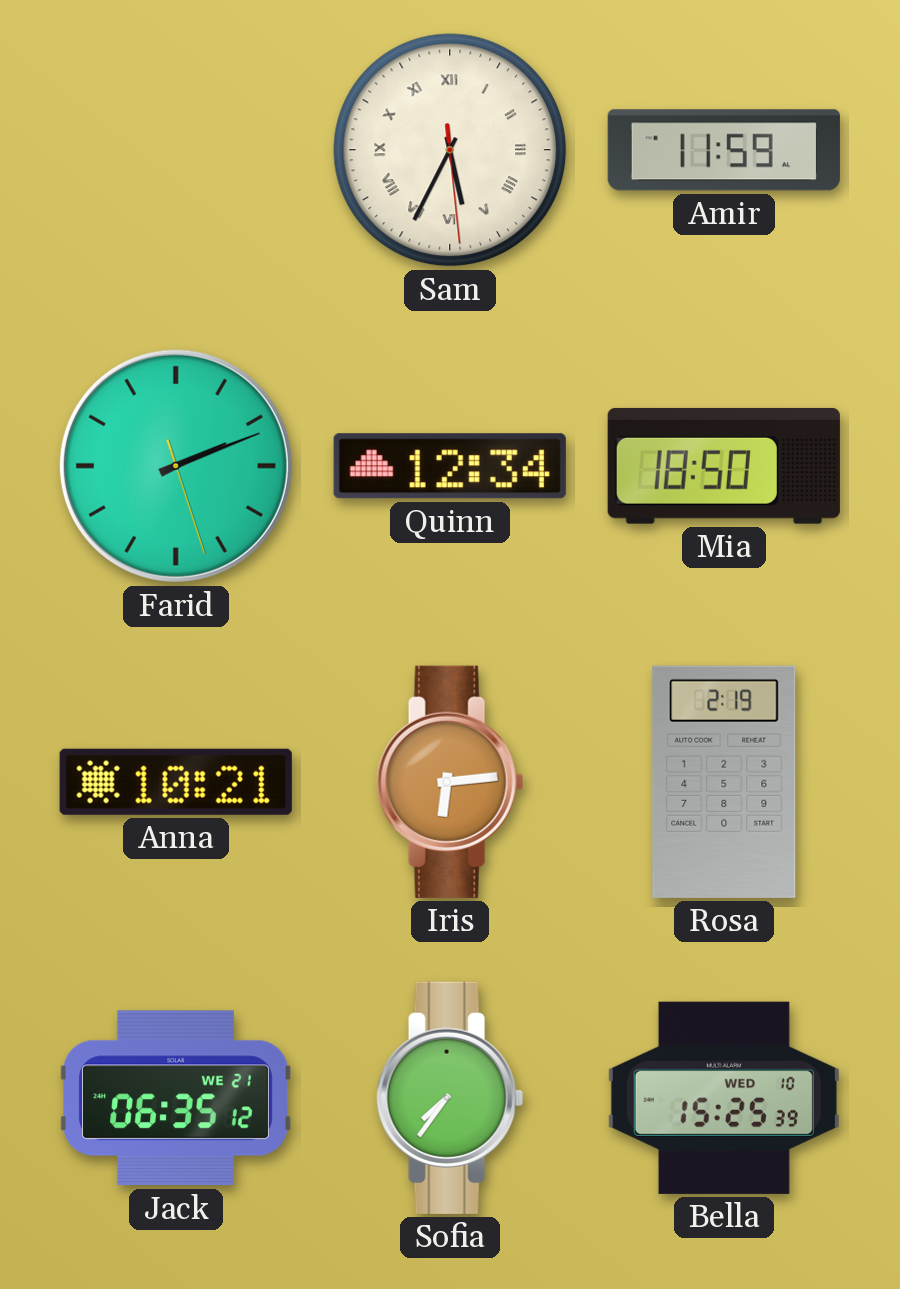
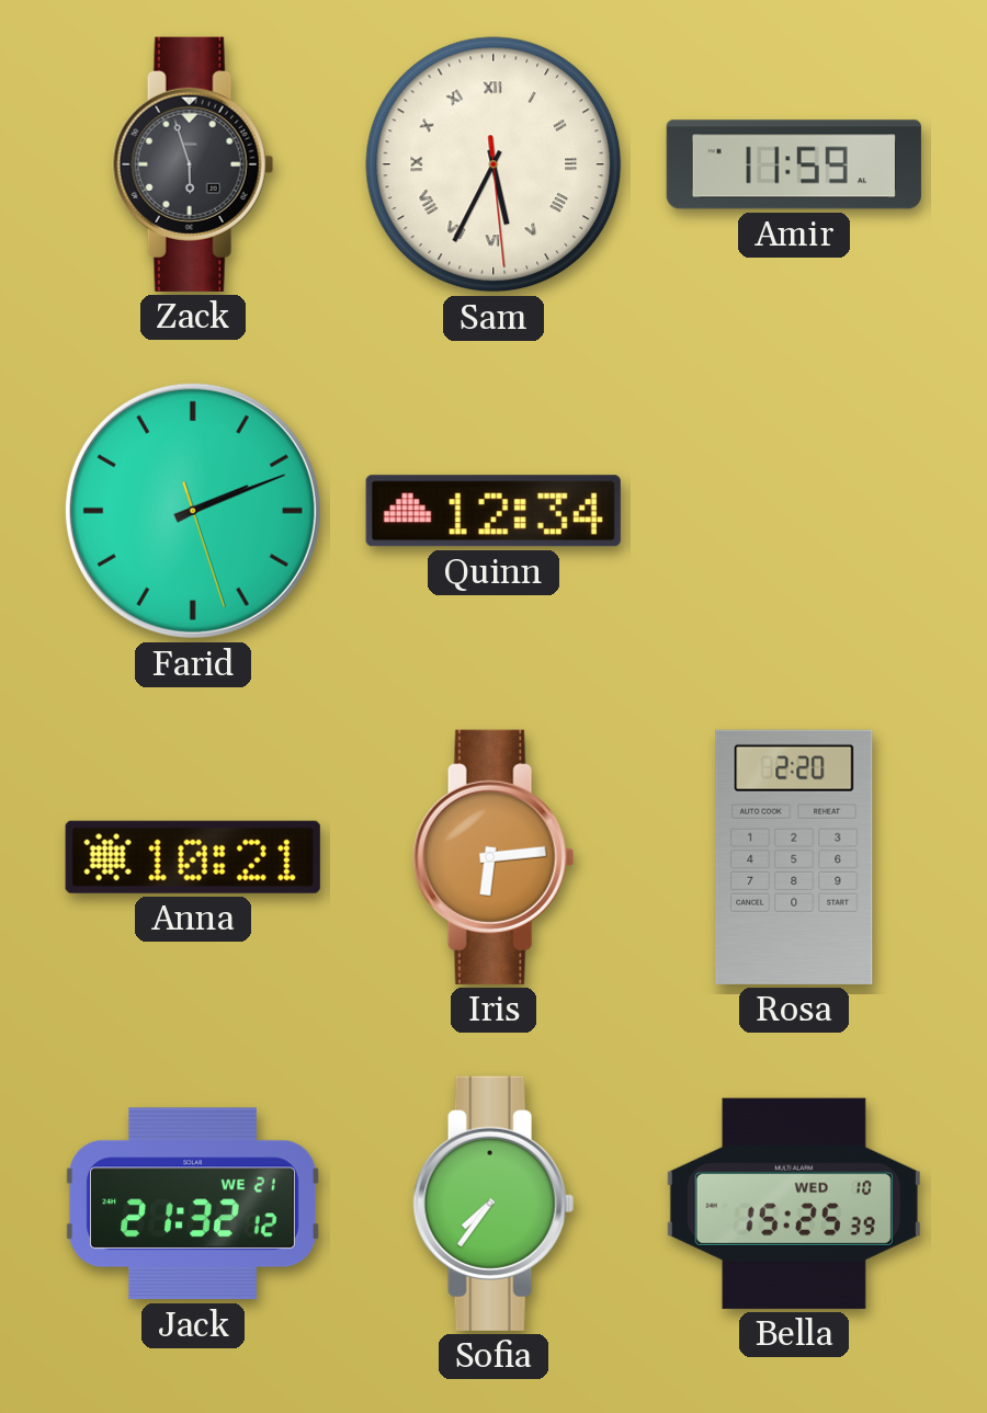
Zack: none -> 5:57 (193, 164)
Mia: 18:50 -> none (724, 466)
Rosa: 2:19 -> 2:20 (794, 857)
Jack: 06:35 -> 21:32 (193, 1204)
